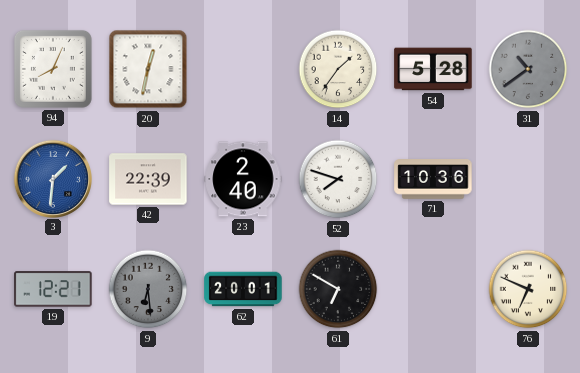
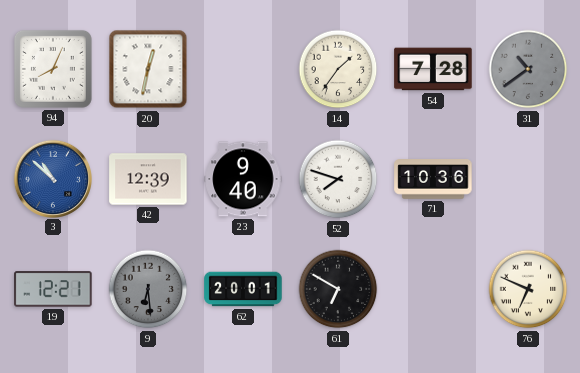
54: 5:28 -> 7:28 (433, 69)
3: 1:31 -> 10:52 (52, 178)
42: 22:39 -> 12:39 (148, 179)
23: 2:40 -> 9:40 (243, 179)
